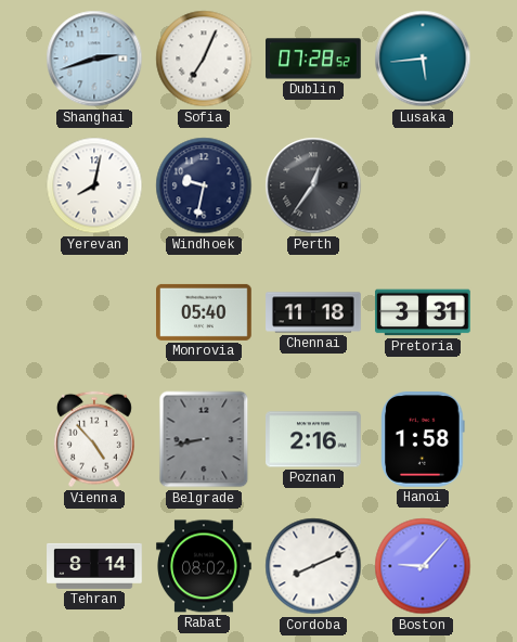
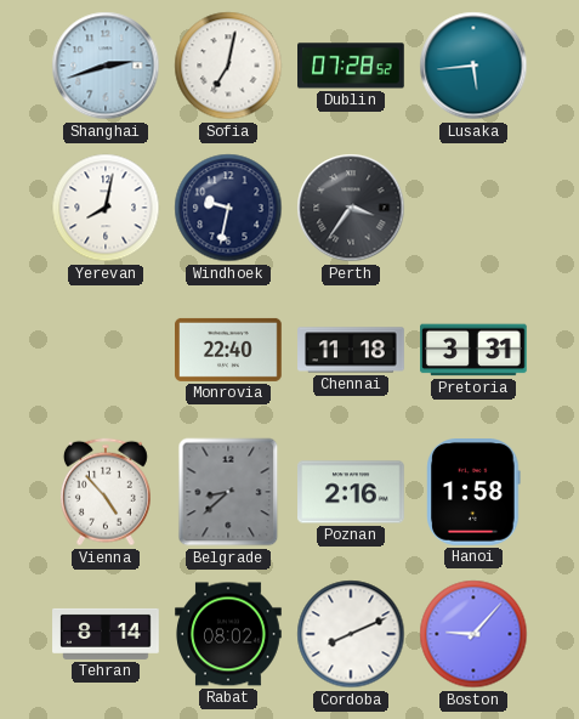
Sofia: 7:04 -> 7:02 (228, 66)
Perth: 12:36 -> 3:36 (351, 208)
Monrovia: 05:40 -> 22:40 (229, 350)
Belgrade: 8:43 -> 8:38 (228, 492)
